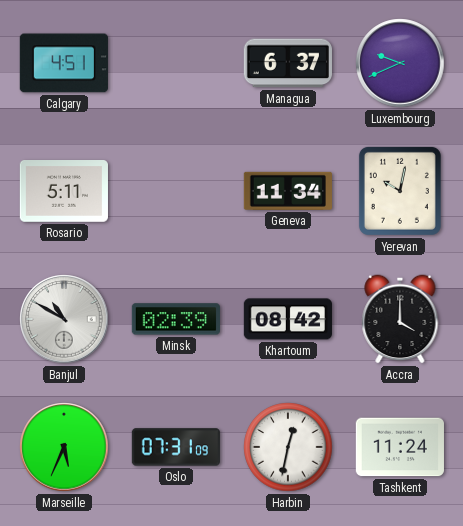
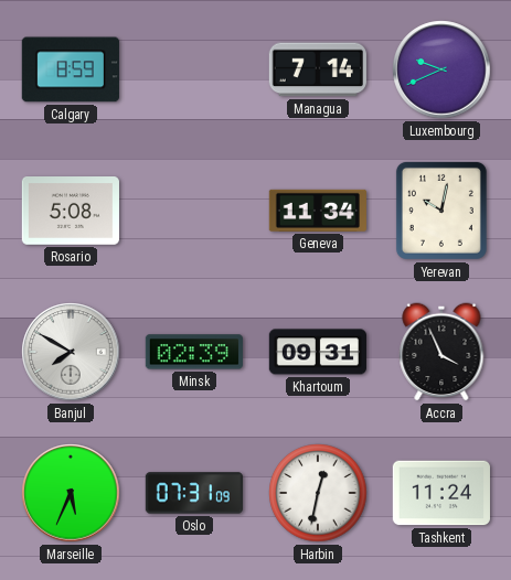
Calgary: 4:51 -> 8:59 (71, 69)
Managua: 6:37 -> 7:14 (318, 69)
Rosario: 5:11 -> 5:08 (71, 212)
Banjul: 10:50 -> 7:50 (71, 352)
Khartoum: 08:42 -> 09:31 (318, 352)
Accra: 4:00 -> 3:56 (441, 352)
